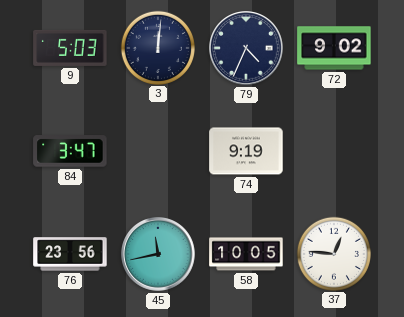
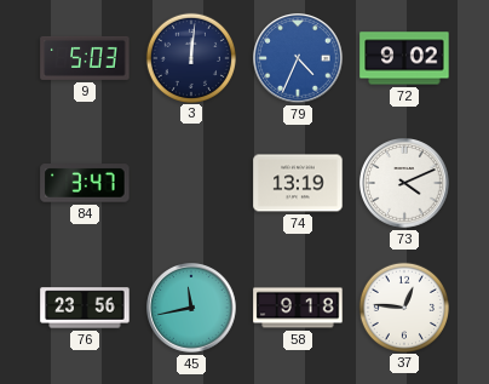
79 dial: navy -> blue (298, 58)
74: 9:19 -> 13:19 (298, 183)
73: none -> 4:11 (404, 183)
58: 10:05 -> 9:18 (298, 308)
